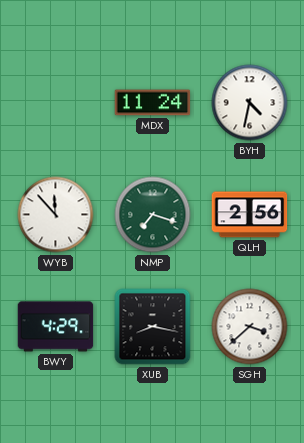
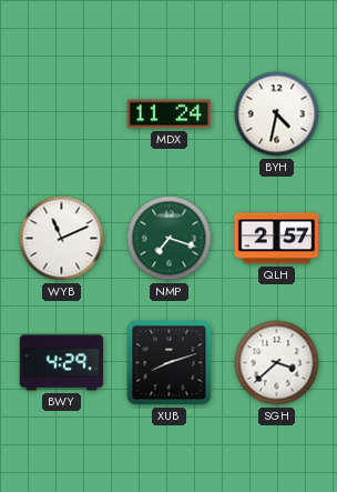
WYB: 11:53 -> 11:11 (62, 239)
QLH: 2:56 -> 2:57 (277, 239)
XUB: 8:17 -> 8:12 (170, 363)
